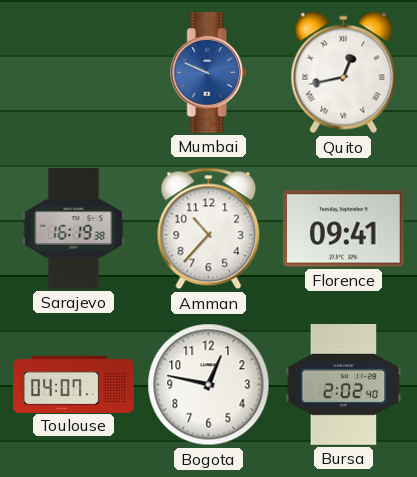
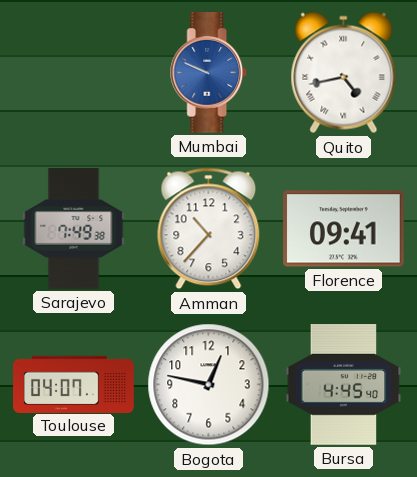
Quito: 12:43 -> 4:43 (344, 73)
Sarajevo: 16:19 -> 7:49 (74, 229)
Bursa: 2:02 -> 4:45 (344, 385)
